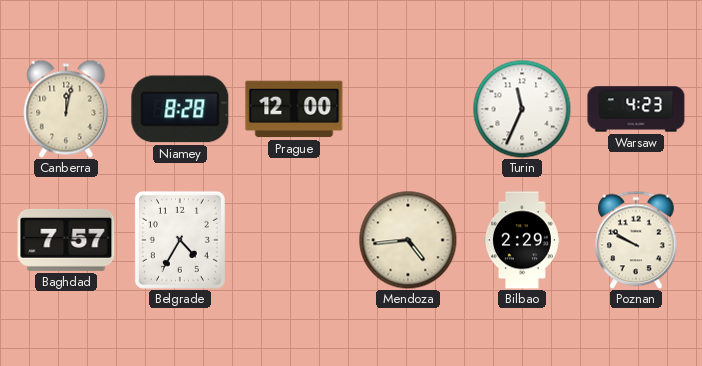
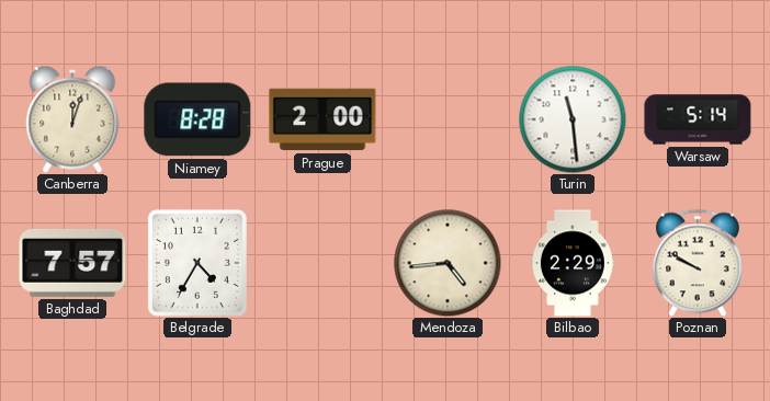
Canberra: 12:02 -> 12:03 (72, 119)
Prague: 12:00 -> 2:00 (322, 119)
Turin: 11:34 -> 11:29 (573, 119)
Warsaw: 4:23 -> 5:14 (698, 119)
